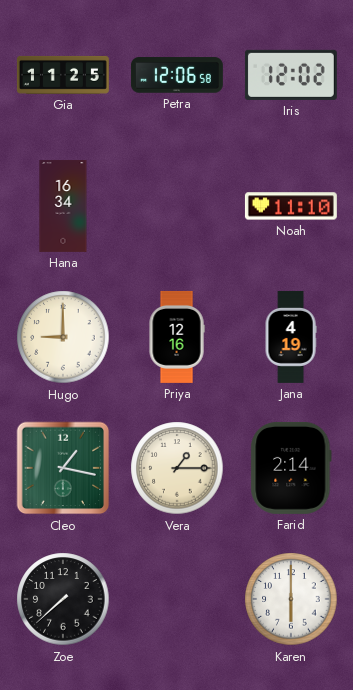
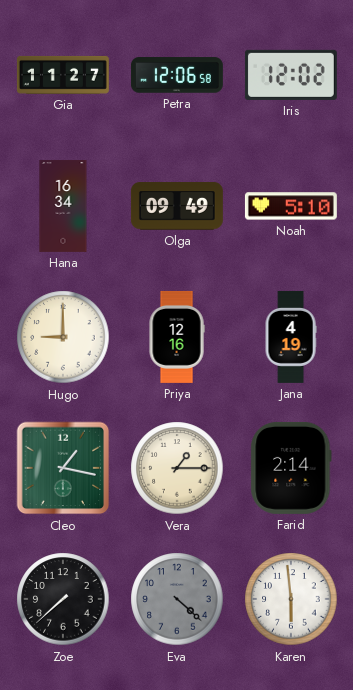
Gia: 11:25 -> 11:27 (63, 75)
Olga: none -> 09:49 (177, 206)
Noah: 11:10 -> 5:10 (291, 206)
Eva: none -> 4:22 (177, 599)
Karen: 6:00 -> 5:59 (291, 599)
